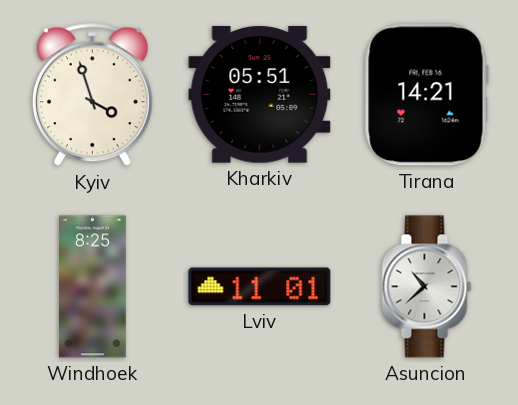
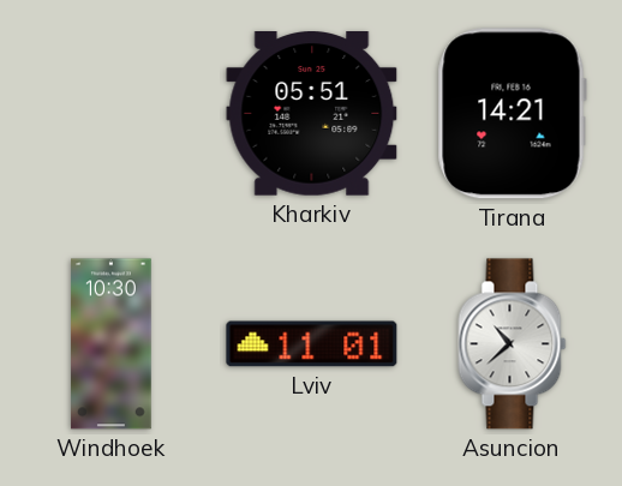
Kyiv: 3:57 -> none (92, 95)
Windhoek: 8:25 -> 10:30 (112, 344)
